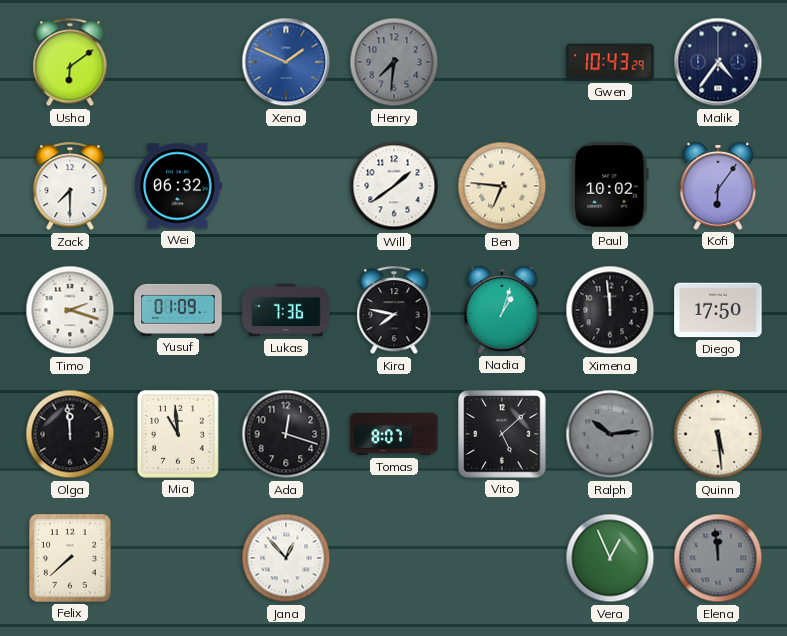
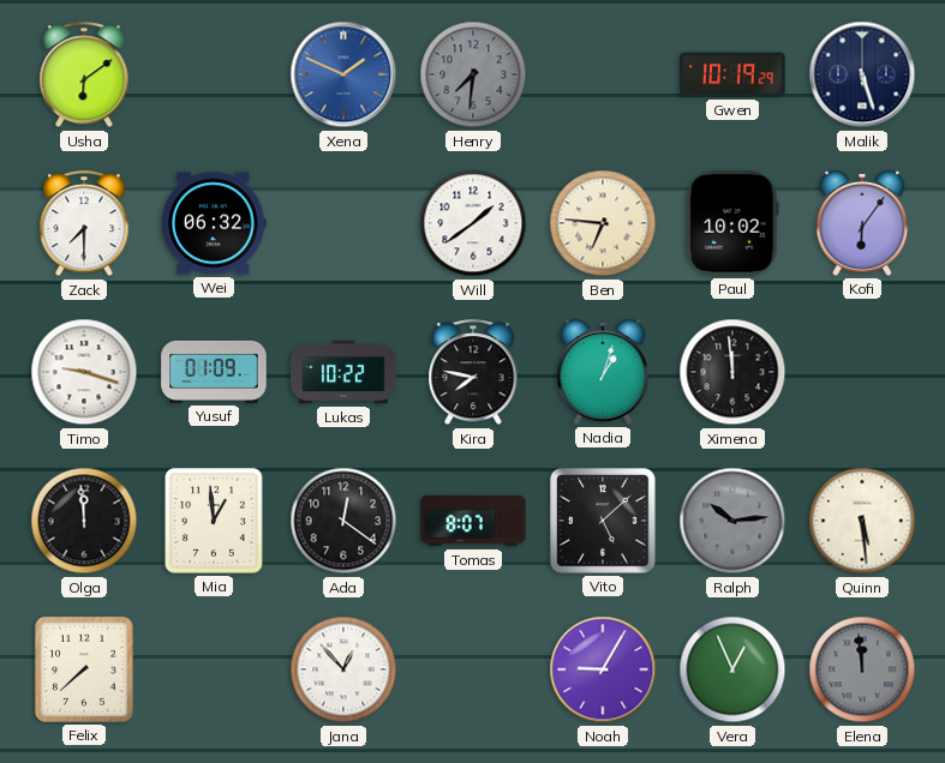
Gwen: 10:43 -> 10:19 (732, 74)
Malik: 4:36 -> 5:27 (862, 74)
Timo: 2:18 -> 9:18 (84, 372)
Lukas: 7:36 -> 10:22 (343, 372)
Diego: 17:50 -> none (718, 310)
Mia: 10:59 -> 12:59 (215, 522)
Ada: 12:18 -> 12:21 (343, 521)
Noah: none -> 9:05 (603, 669)
